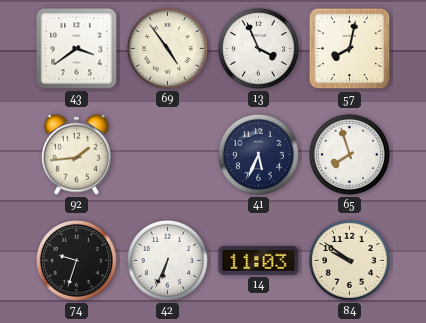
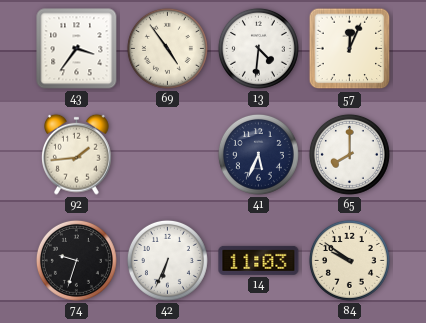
43: 3:39 -> 3:36 (77, 49)
13: 3:56 -> 4:31 (258, 48)
57: 8:02 -> 12:04 (350, 49)
65: 7:57 -> 8:00 (349, 154)
